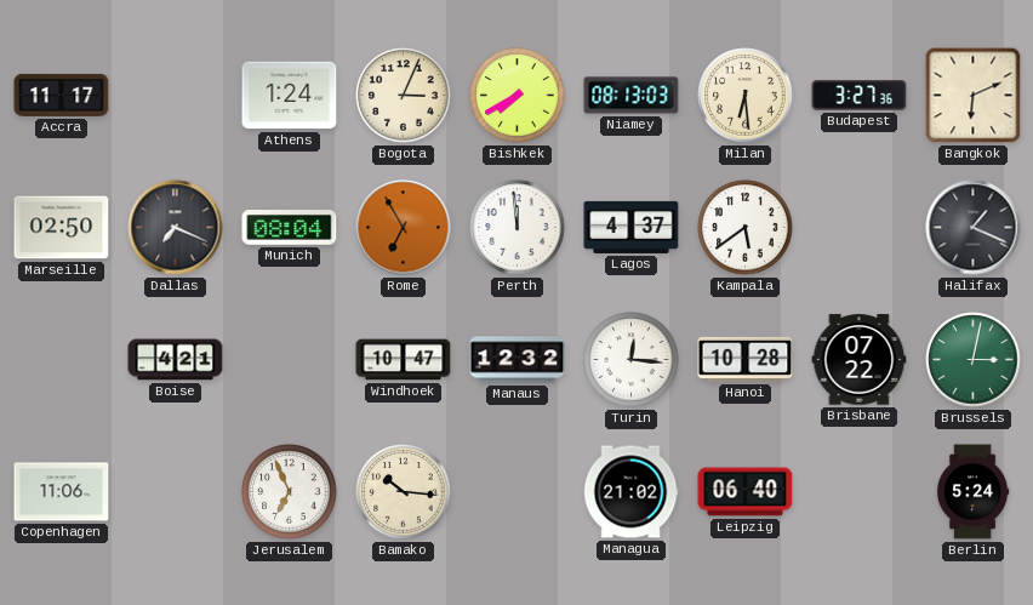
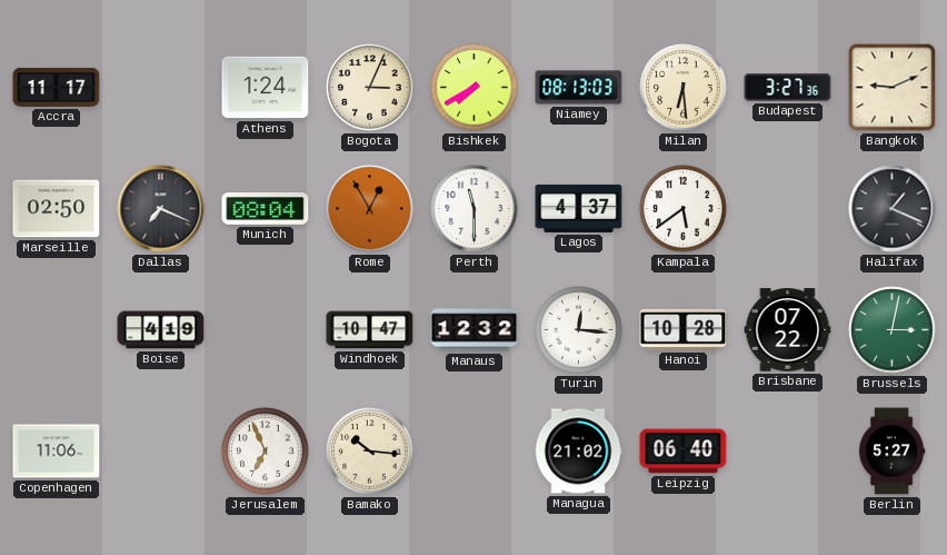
Bangkok: 6:11 -> 9:11 (893, 88)
Rome: 6:55 -> 12:55 (370, 209)
Perth: 11:59 -> 11:30 (475, 209)
Boise: 4:21 -> 4:19 (161, 330)
Berlin: 5:24 -> 5:27 (891, 452)
